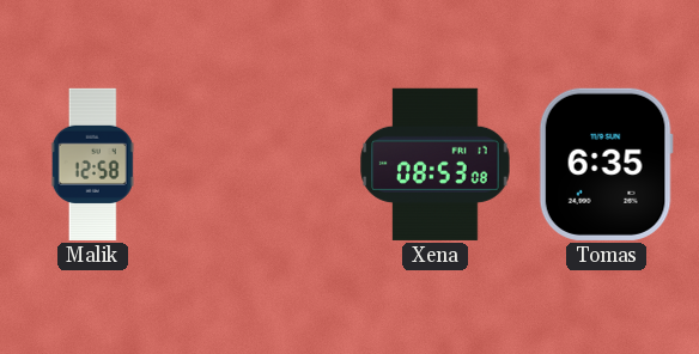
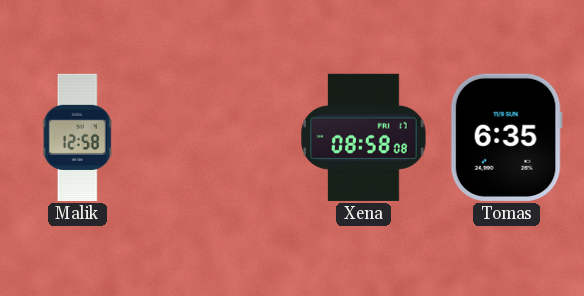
Xena: 08:53 -> 08:58 (364, 137)
